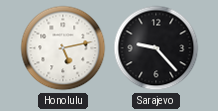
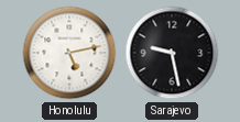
Sarajevo: 9:23 -> 9:28 (172, 53)
